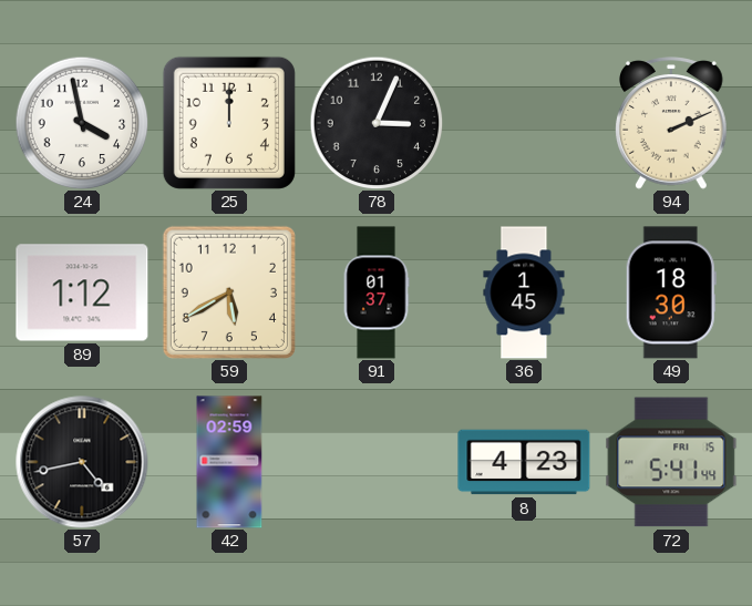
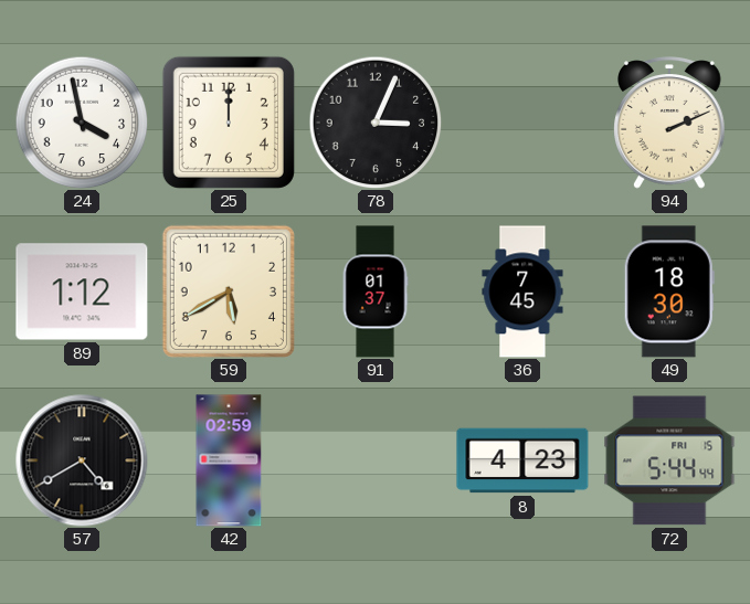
36: 1:45 -> 7:45 (522, 292)
57: 4:43 -> 4:40 (82, 460)
72: 5:41 -> 5:44 (669, 460)
